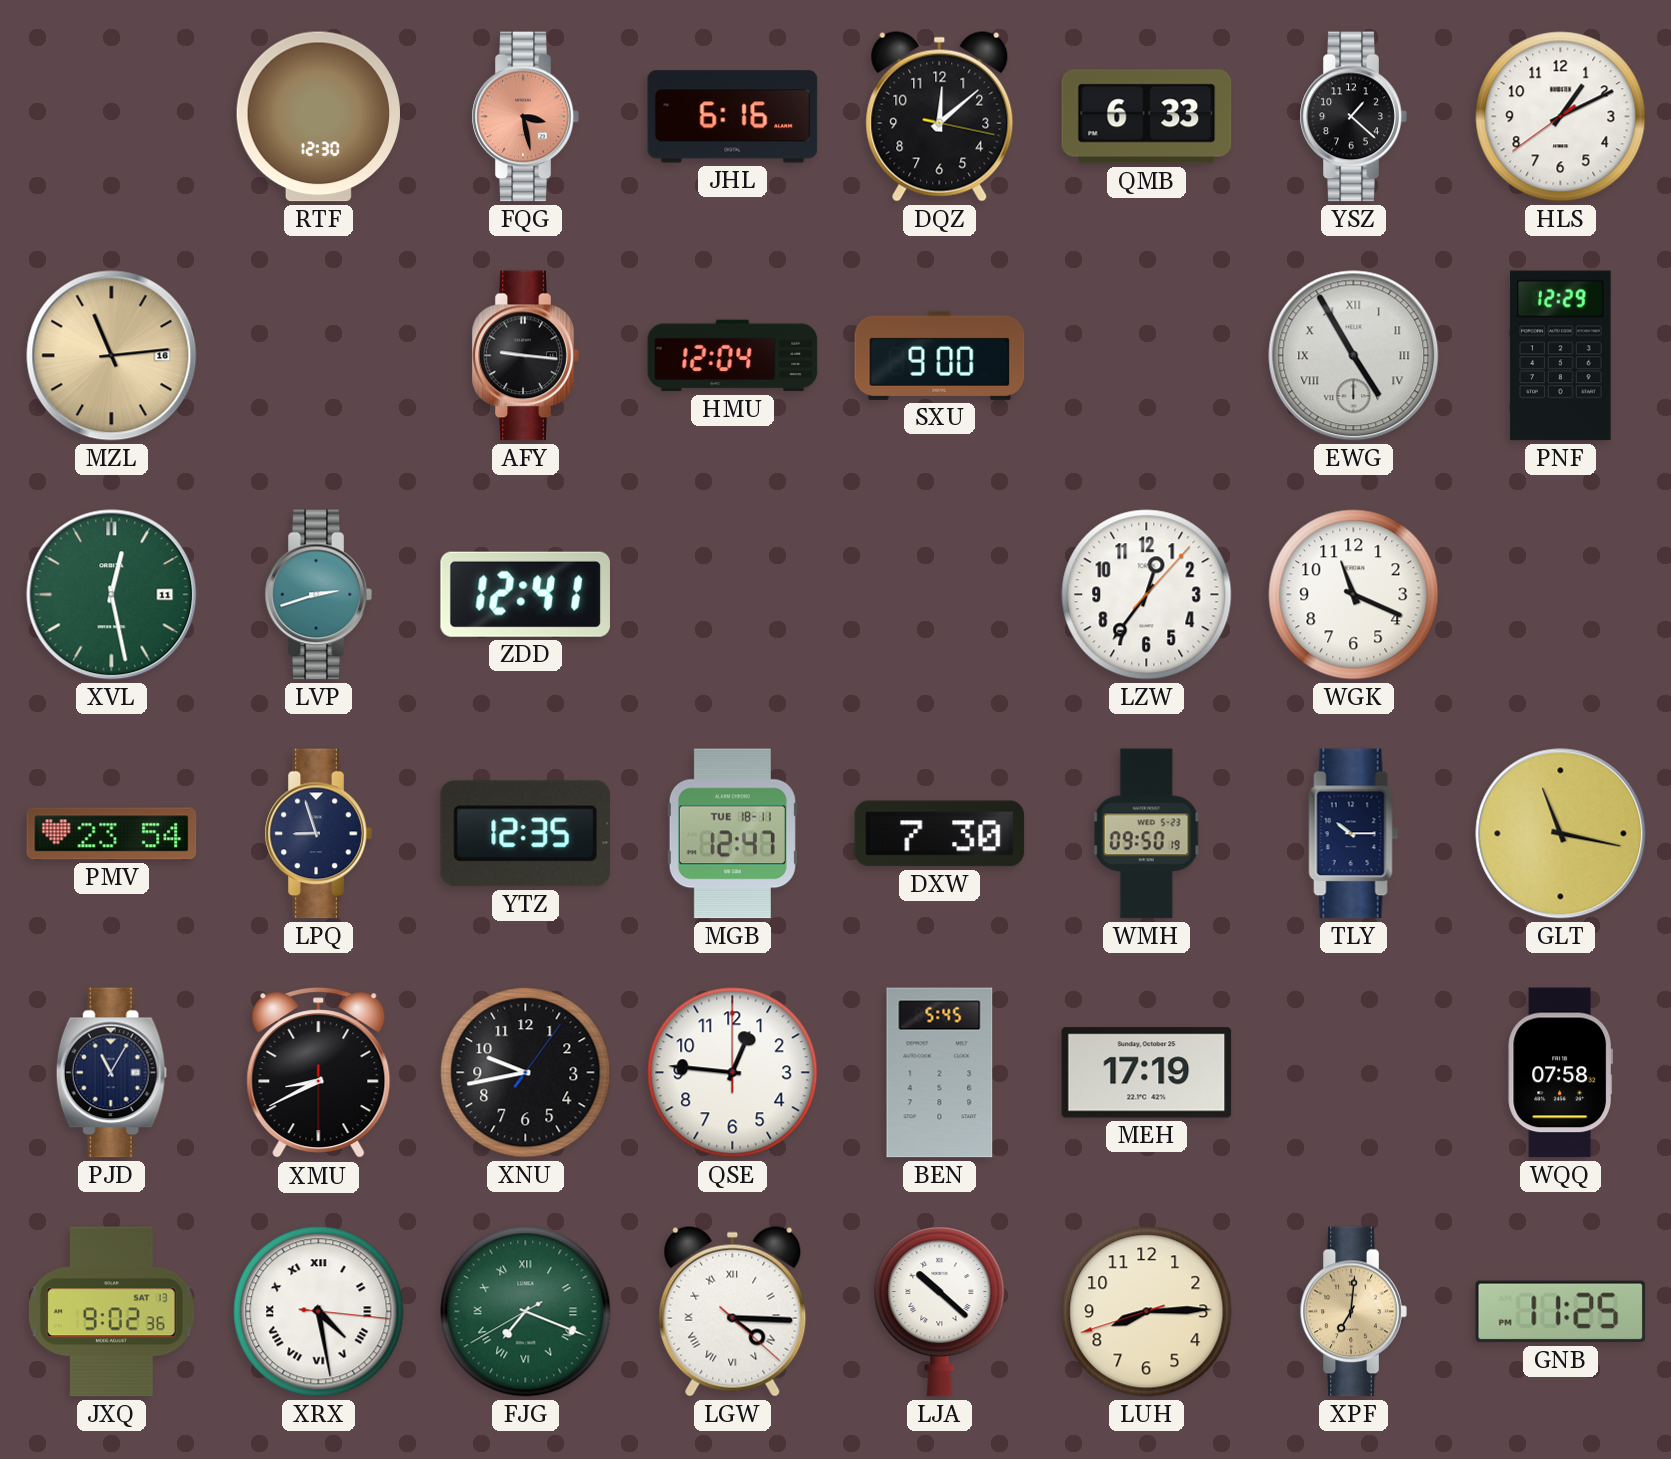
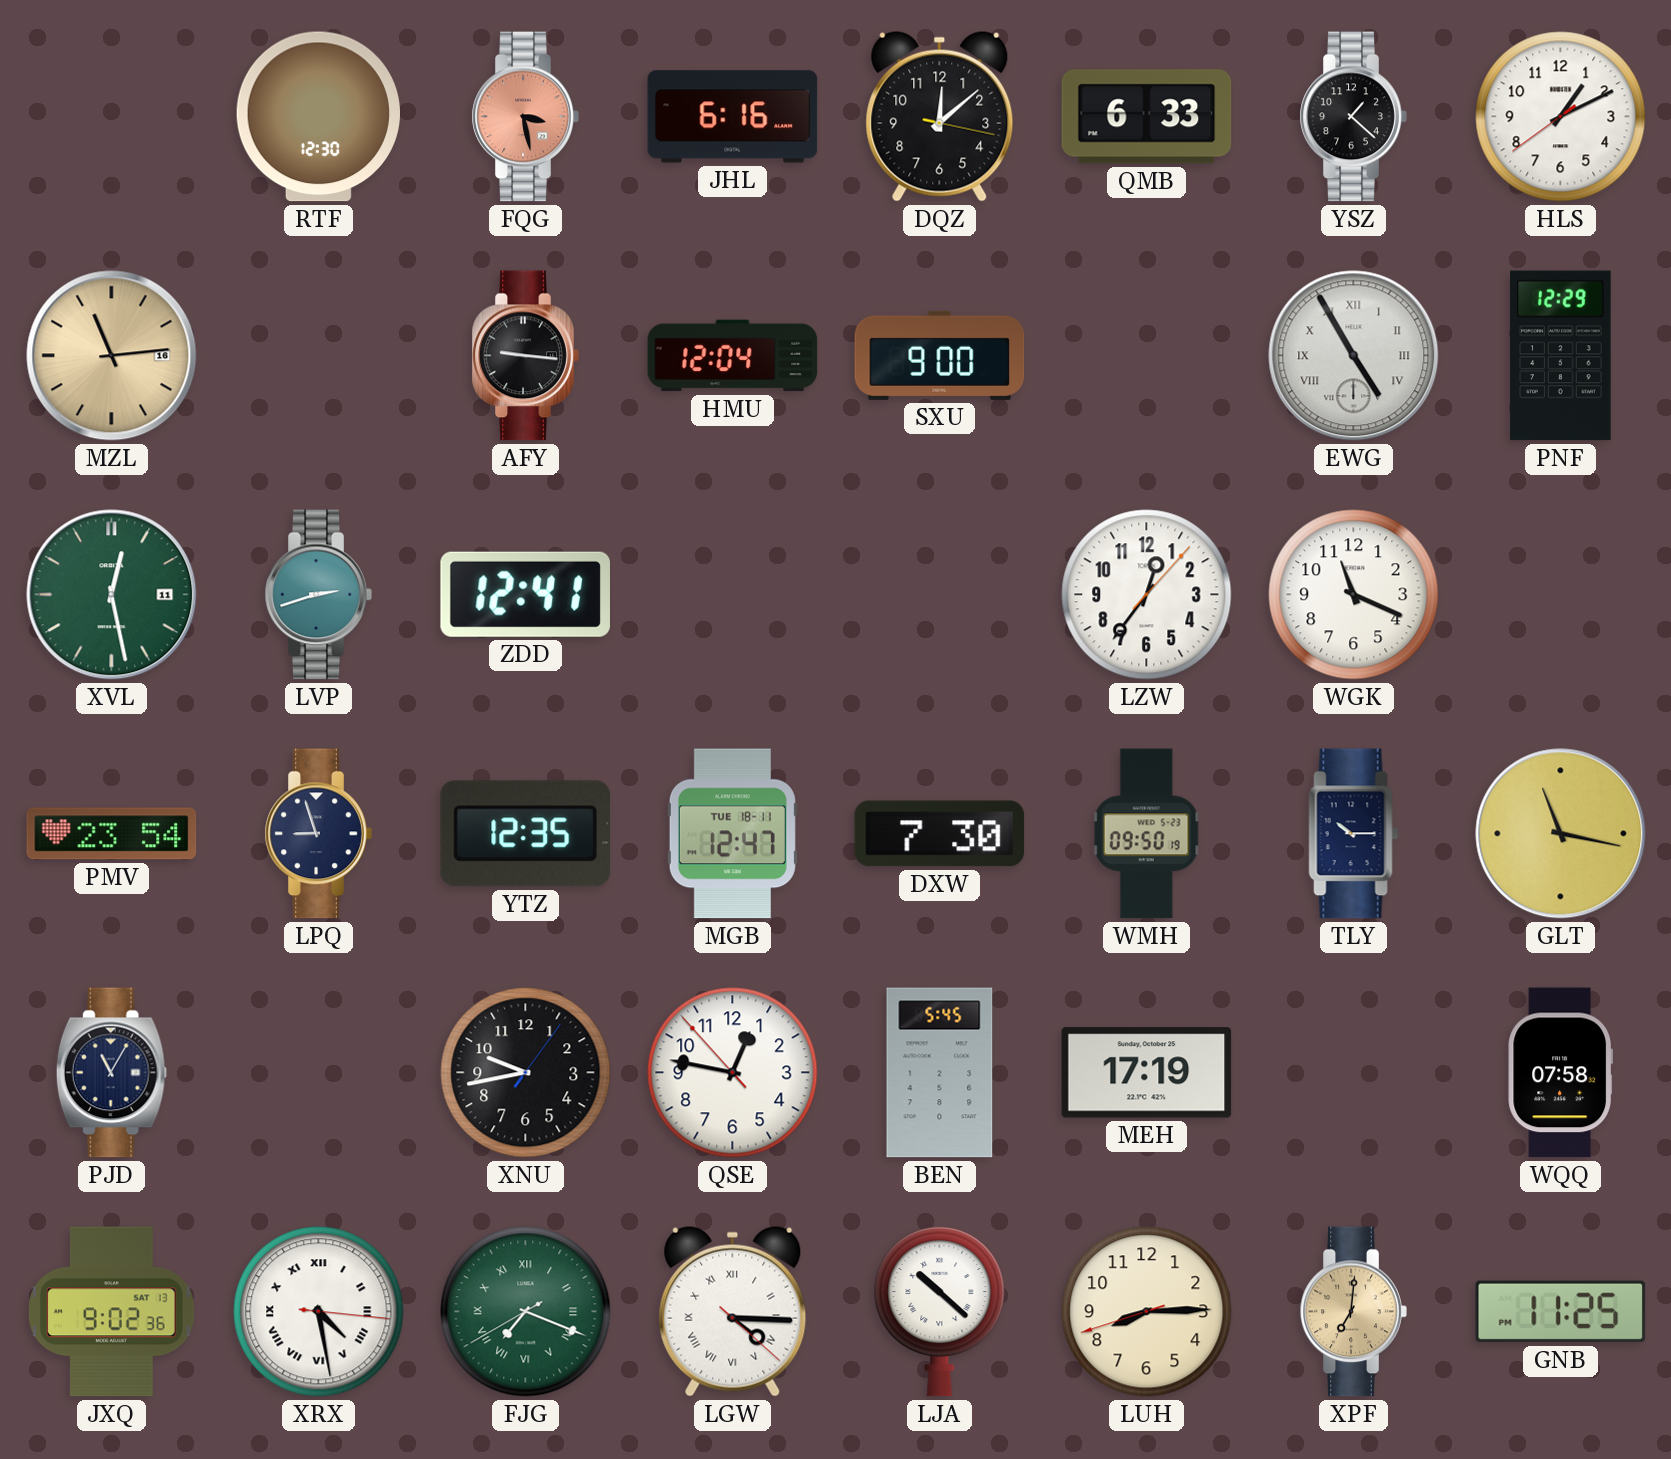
XMU: 8:40 -> none (319, 1073)
QSE: 12:46:00 -> 12:46:53 (733, 1073)
